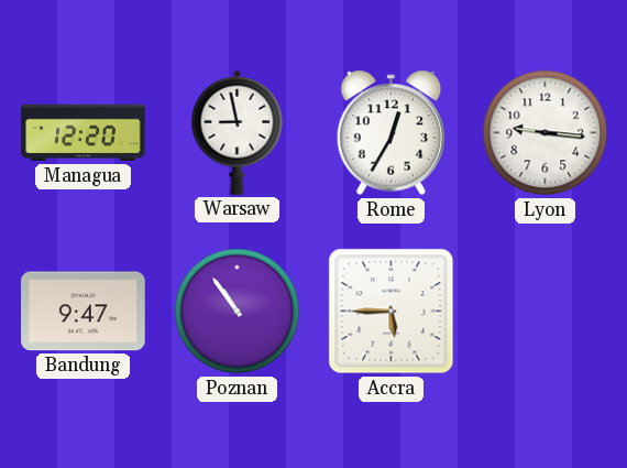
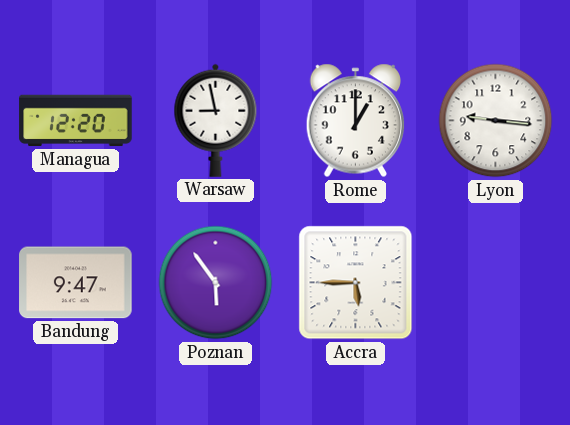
Rome: 12:35 -> 1:00 (356, 121)
Poznan: 10:54 -> 5:54 (216, 283)
